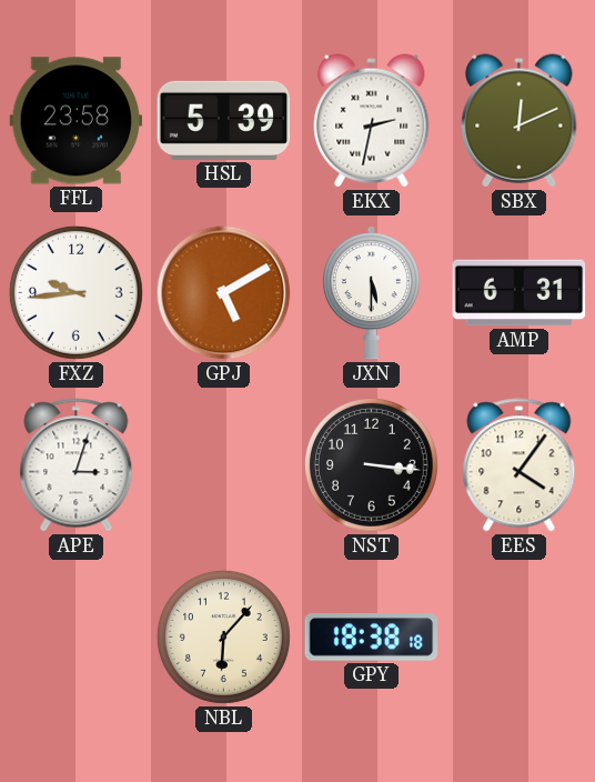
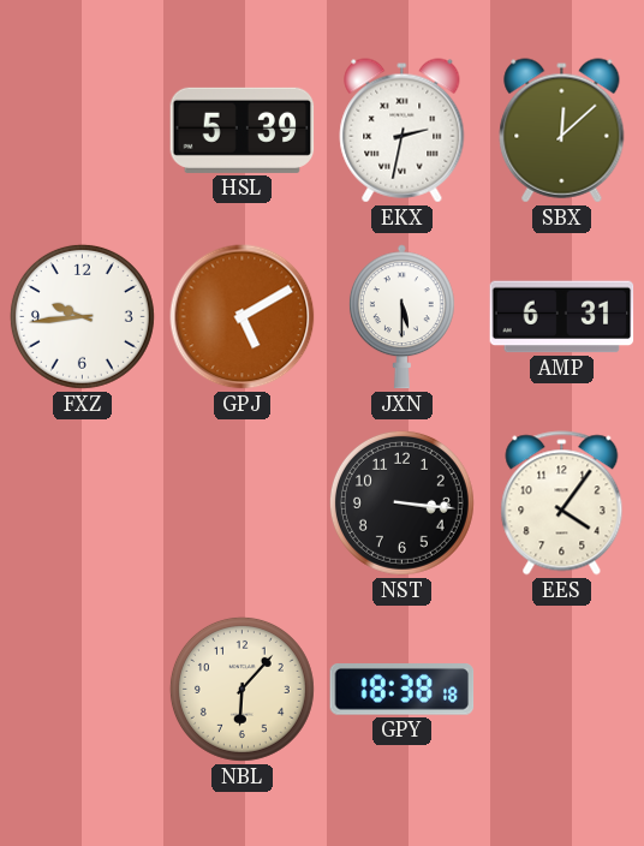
FFL: 23:58 -> none (77, 121)
SBX: 12:11 -> 12:08 (562, 131)
APE: 3:03 -> none (77, 465)
